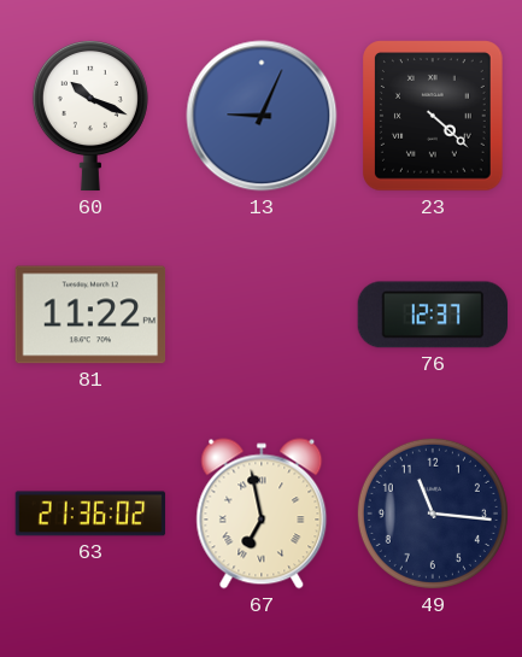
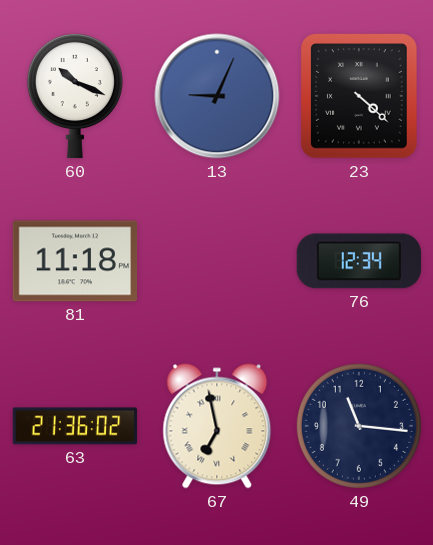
81: 11:22 -> 11:18 (75, 261)
76: 12:37 -> 12:34 (359, 261)
